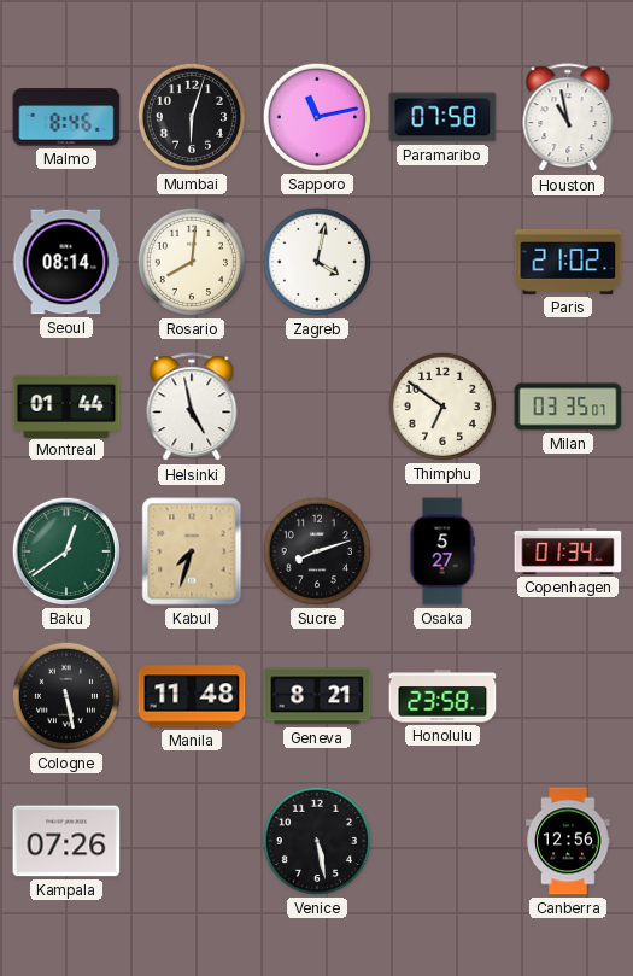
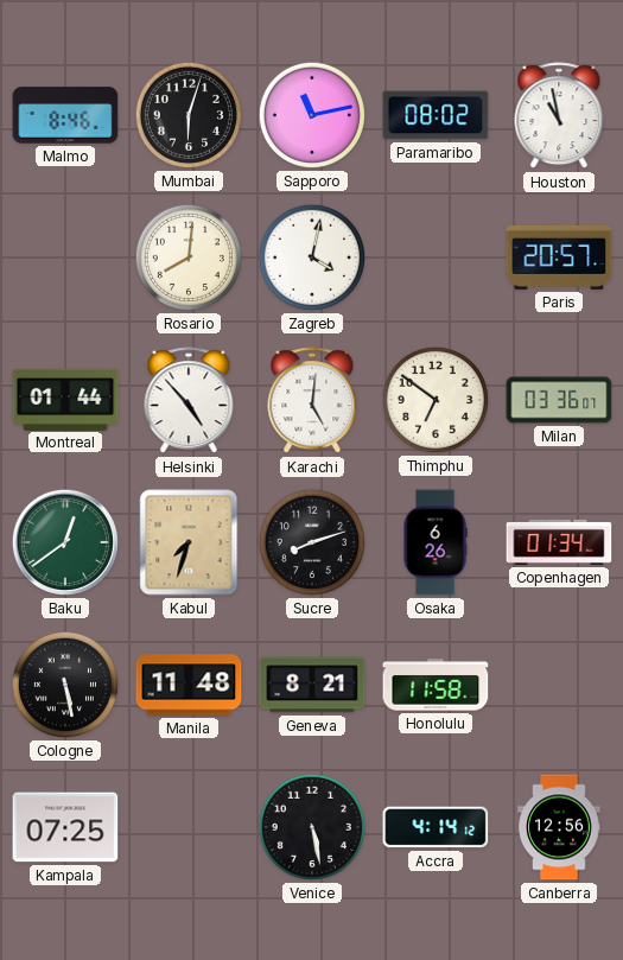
Paramaribo: 07:58 -> 08:02 (436, 115)
Seoul: 08:14 -> none (66, 262)
Paris: 21:02 -> 20:57 (559, 258)
Helsinki: 4:58 -> 4:53 (189, 401)
Karachi: none -> 5:01 (312, 401)
Milan: 03:35 -> 03:36 (559, 400)
Osaka: 5:27 -> 6:26 (436, 542)
Honolulu: 23:58 -> 11:58 (436, 685)
Kampala: 07:26 -> 07:25 (65, 827)
Accra: none -> 4:14 (436, 827)
